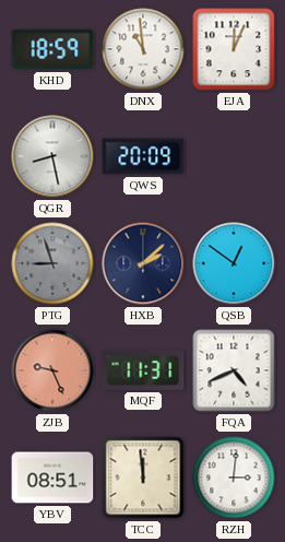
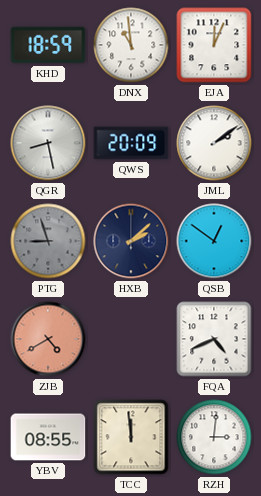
JML: none -> 2:09 (214, 143)
ZJB: 9:26 -> 4:40 (48, 339)
MQF: 11:31 -> none (143, 370)
YBV: 08:51 -> 08:55 (48, 437)
